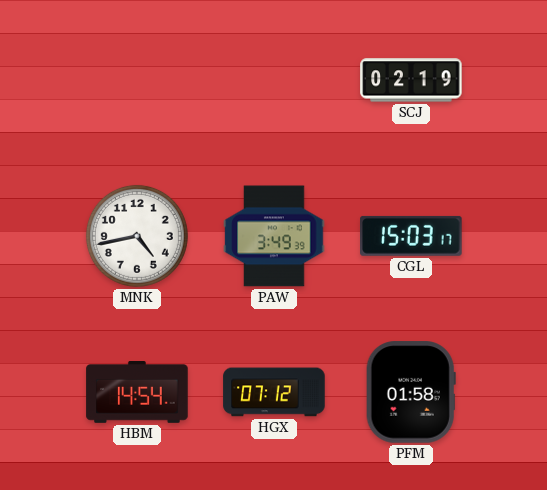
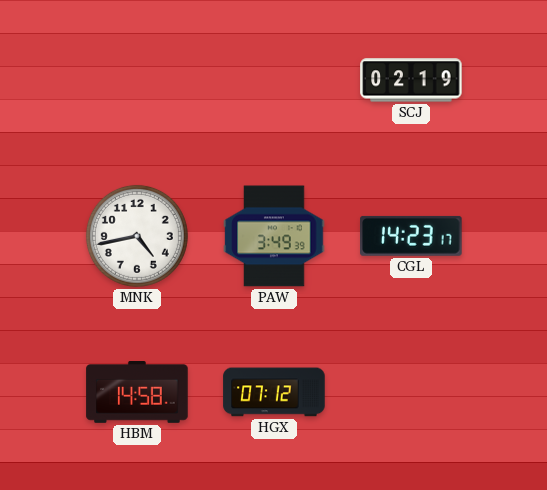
CGL: 15:03 -> 14:23 (411, 236)
HBM: 14:54 -> 14:58 (137, 393)
PFM: 01:58 -> none (411, 392)
